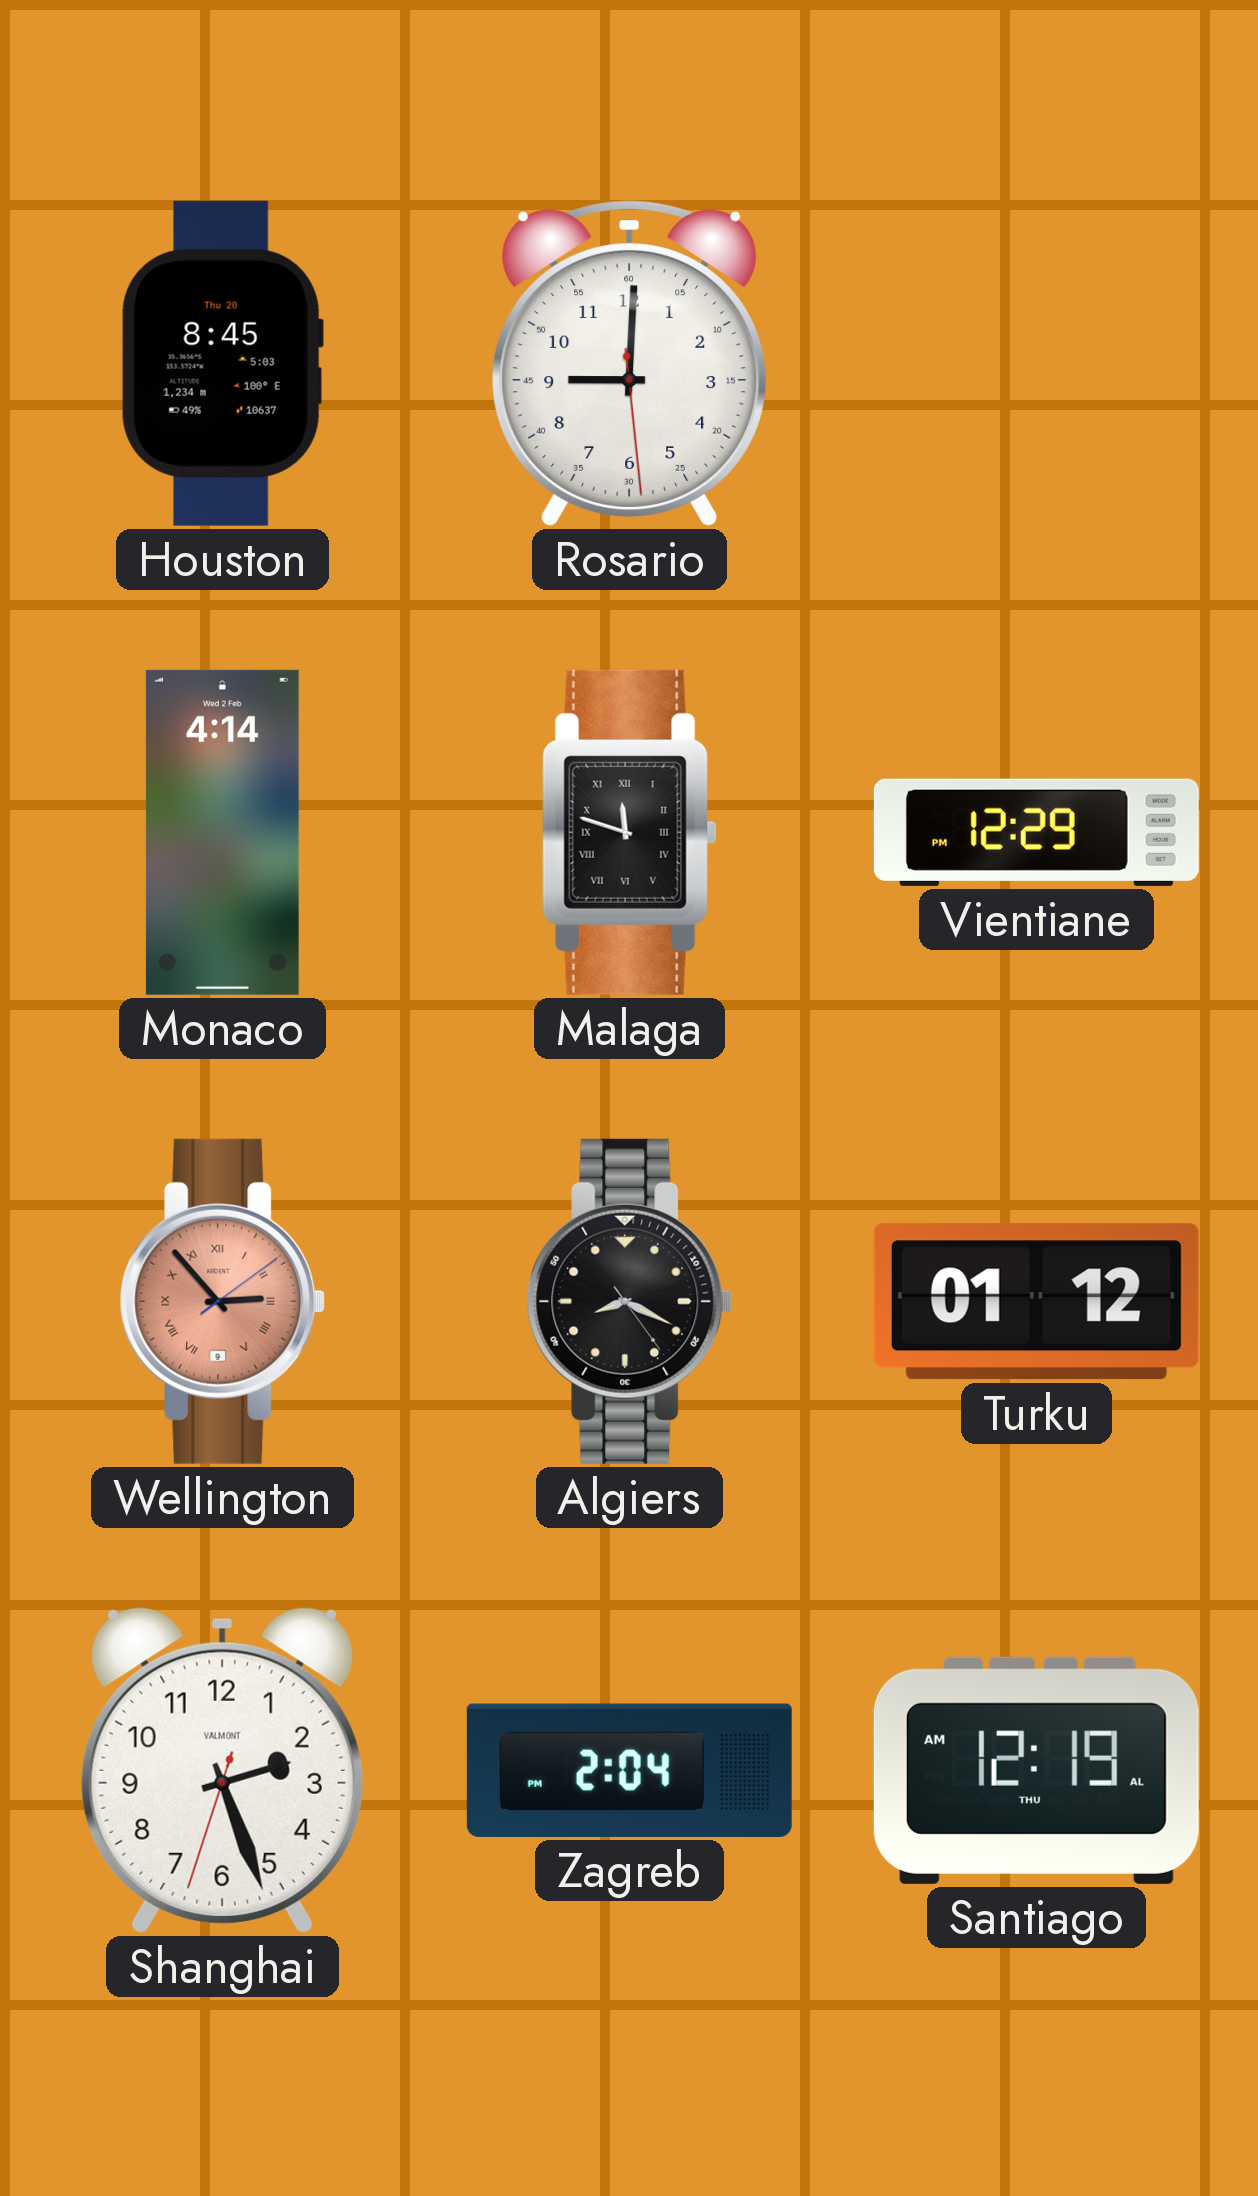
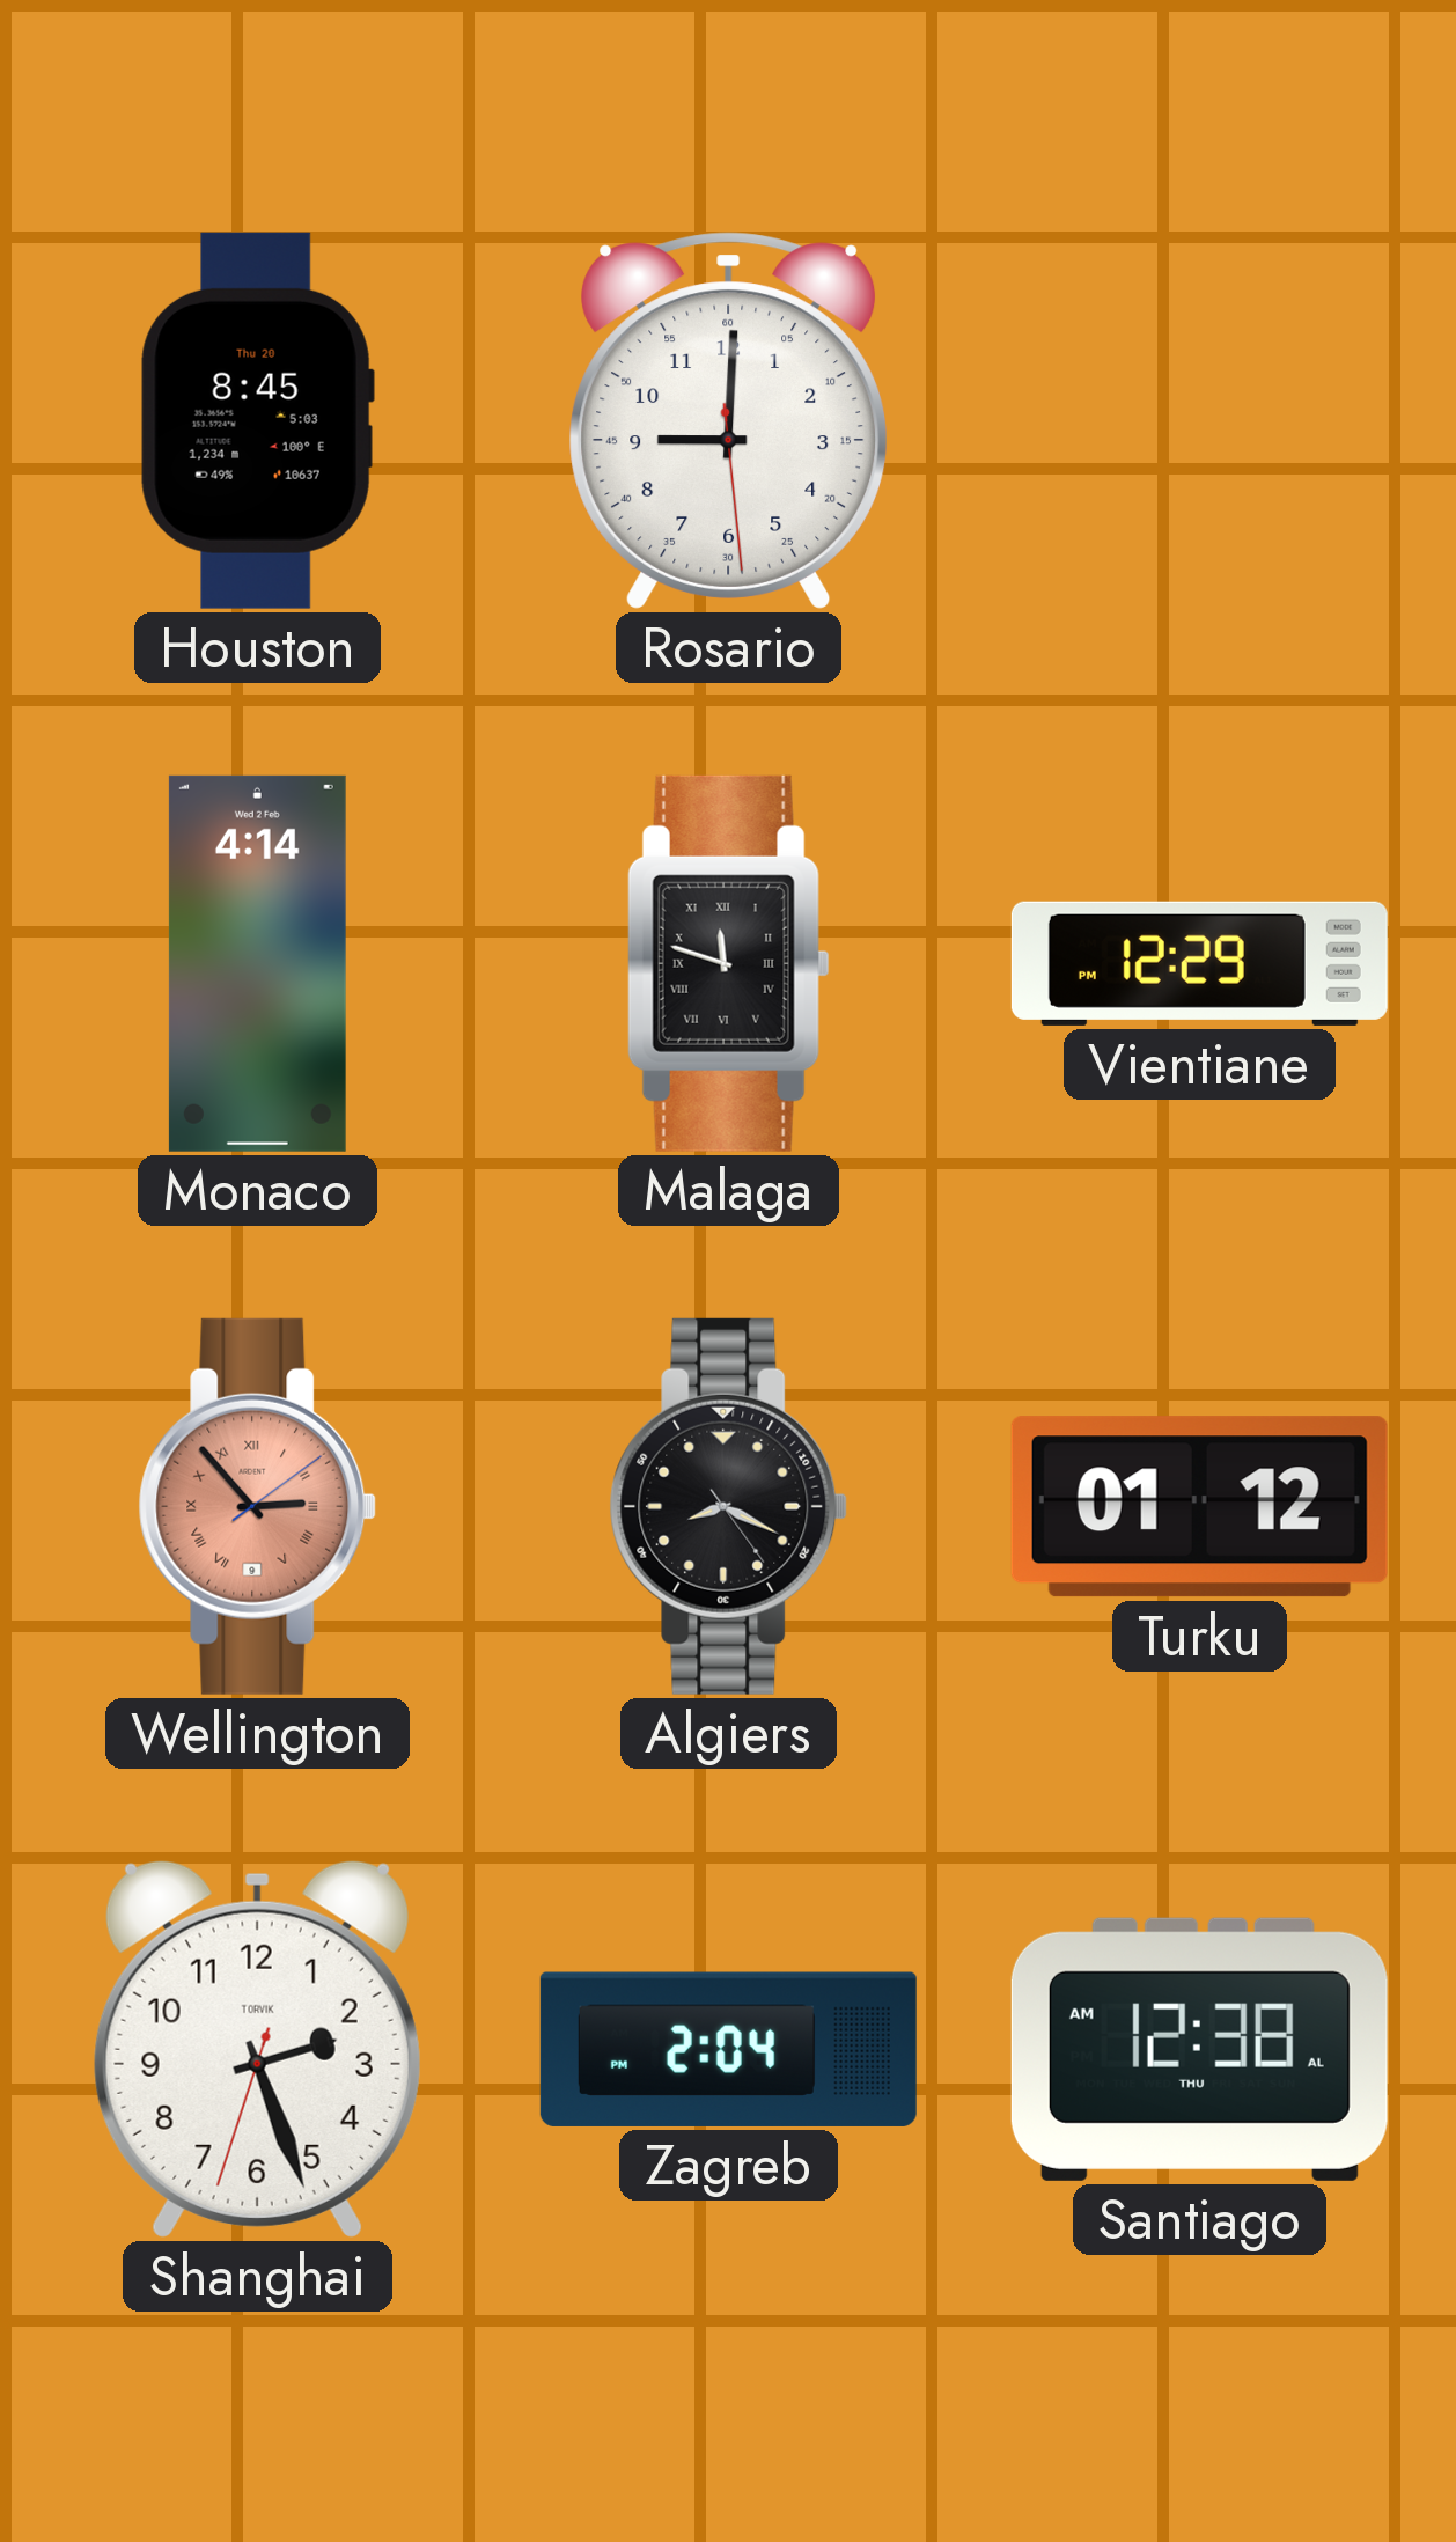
Shanghai brand: VALMONT -> TORVIK (257, 2049)
Santiago: 12:19 -> 12:38 (1199, 2049)
